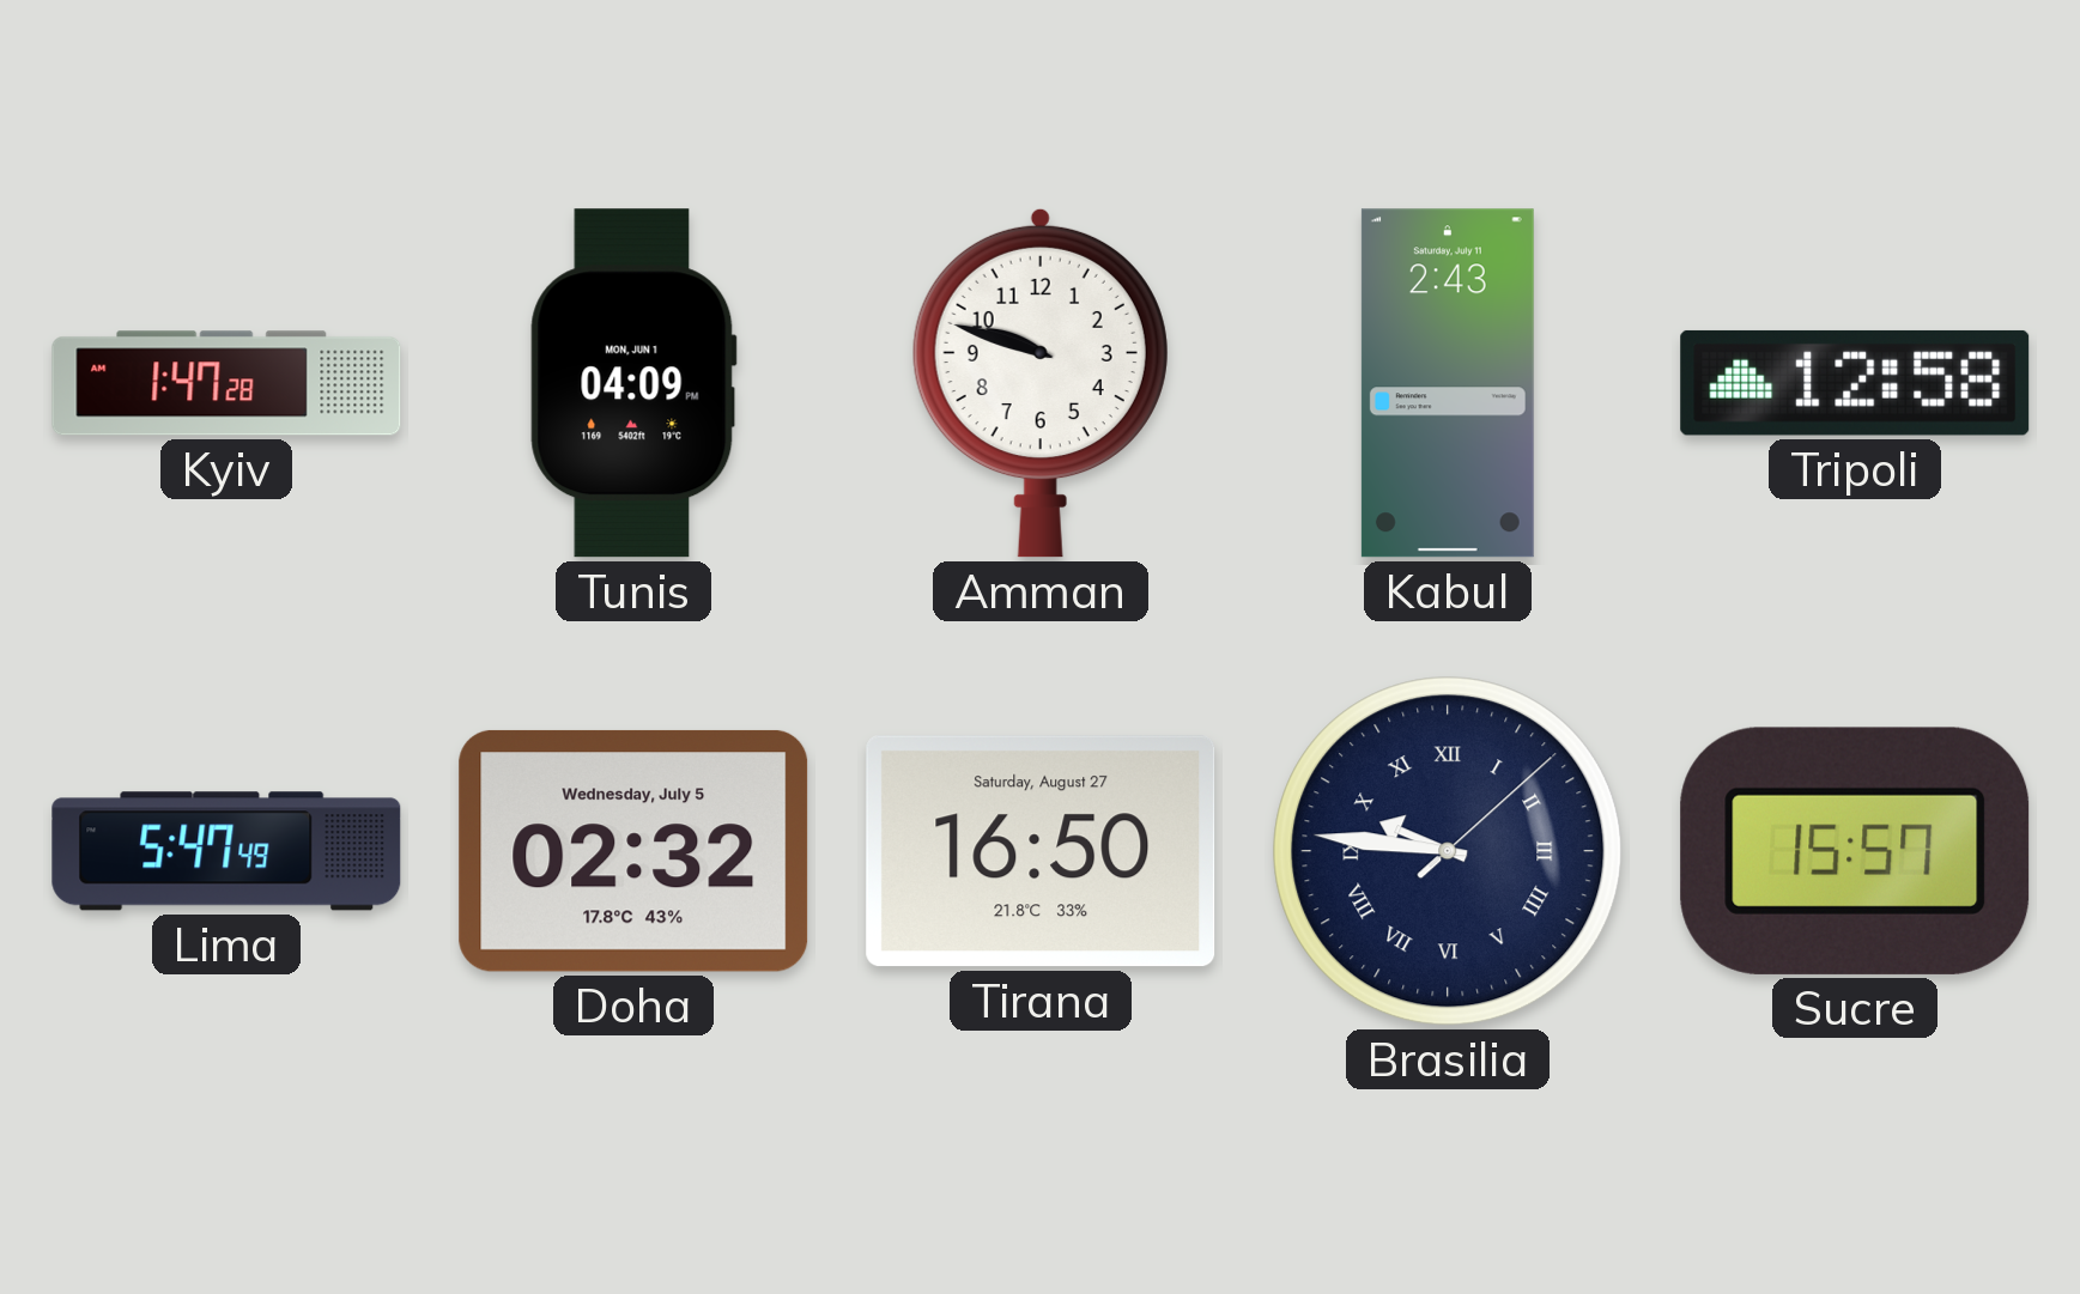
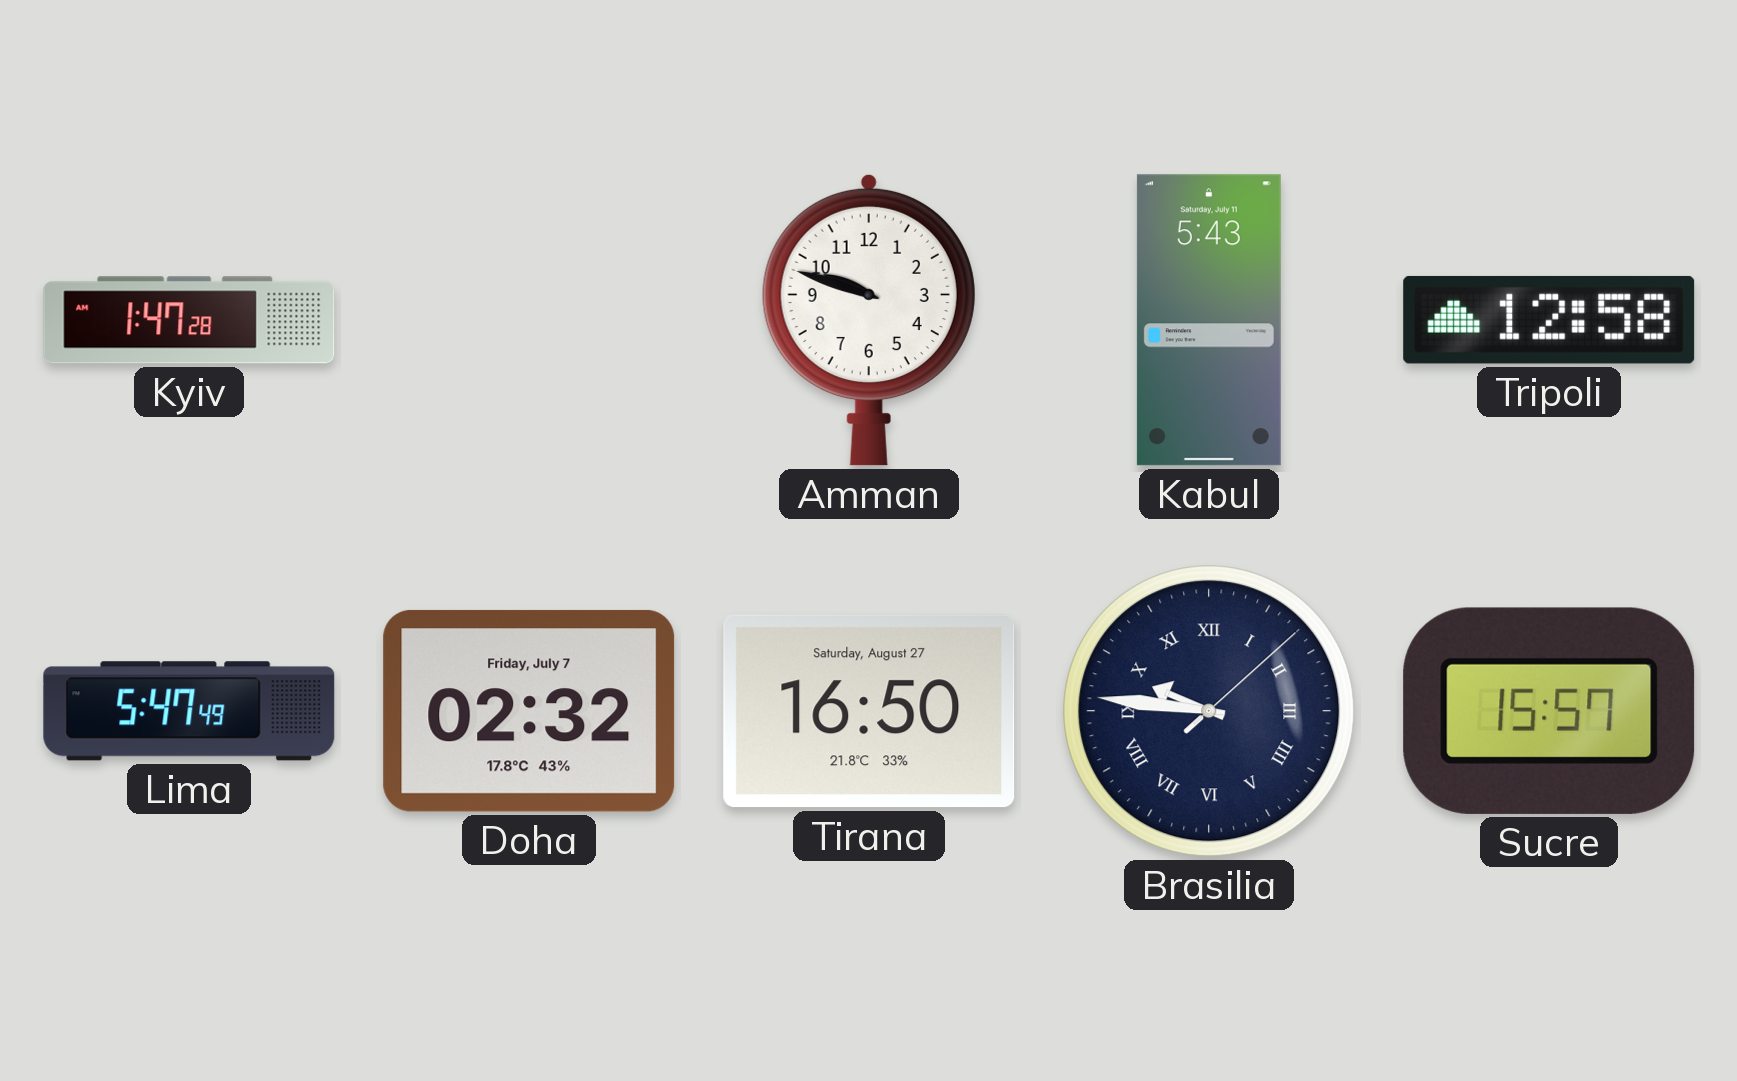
Tunis: 04:09 -> none (633, 383)
Kabul: 2:43 -> 5:43 (1209, 320)
Doha date: Wednesday, July 5 -> Friday, July 7 (529, 711)
